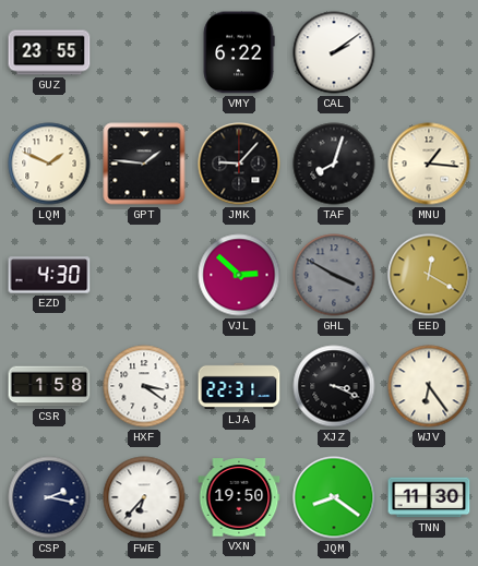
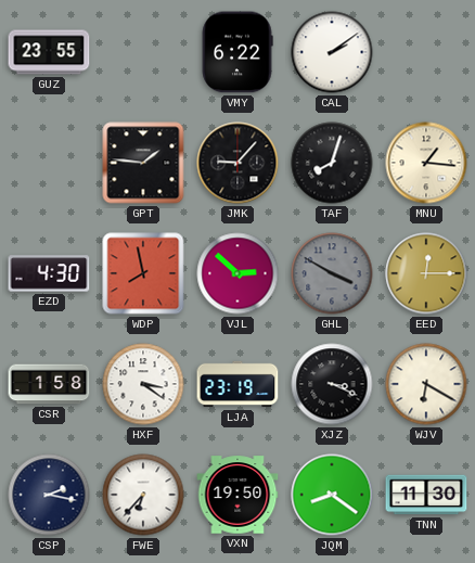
LQM: 1:49 -> none (49, 164)
WDP: none -> 7:58 (143, 273)
EED: 12:20 -> 12:15 (426, 273)
LJA: 22:31 -> 23:19 (237, 384)
WJV: 6:24 -> 6:20 (426, 384)
